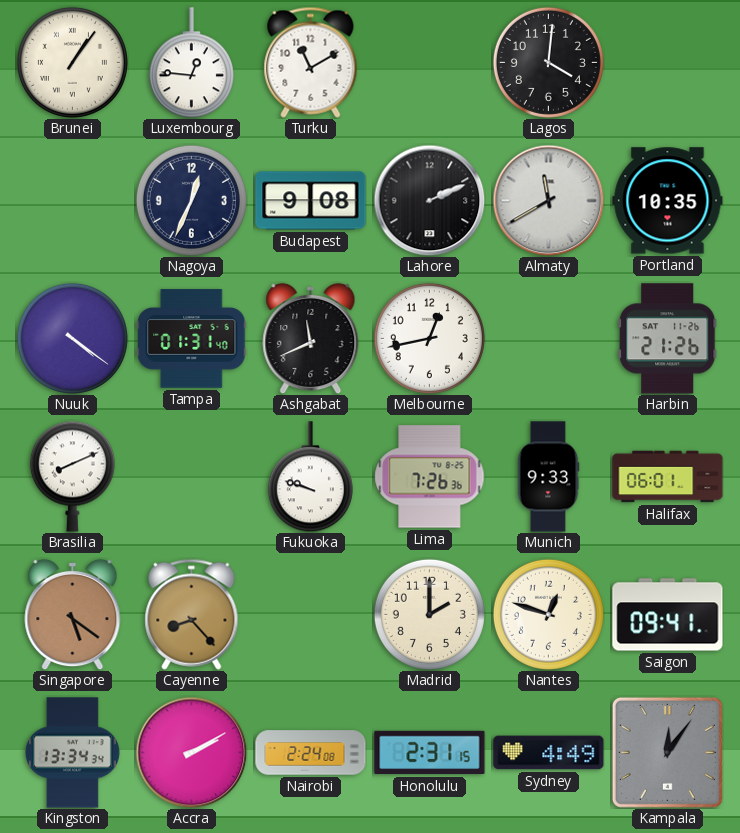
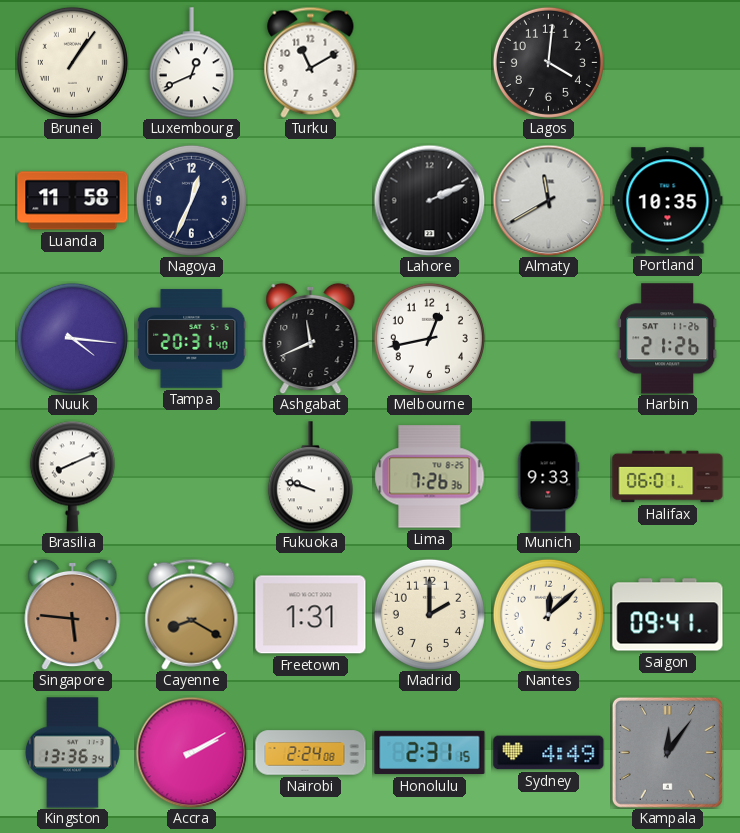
Luxembourg: 12:46 -> 12:41 (191, 63)
Luanda: none -> 11:58 (73, 201)
Budapest: 9:08 -> none (311, 201)
Nuuk: 4:21 -> 4:16 (72, 338)
Tampa: 01:31 -> 20:31 (192, 339)
Singapore: 5:21 -> 5:46 (73, 614)
Cayenne: 8:23 -> 8:20 (192, 614)
Freetown: none -> 1:31 (311, 615)
Nantes: 12:48 -> 12:08 (548, 614)
Kingston: 13:34 -> 13:36 (72, 753)
